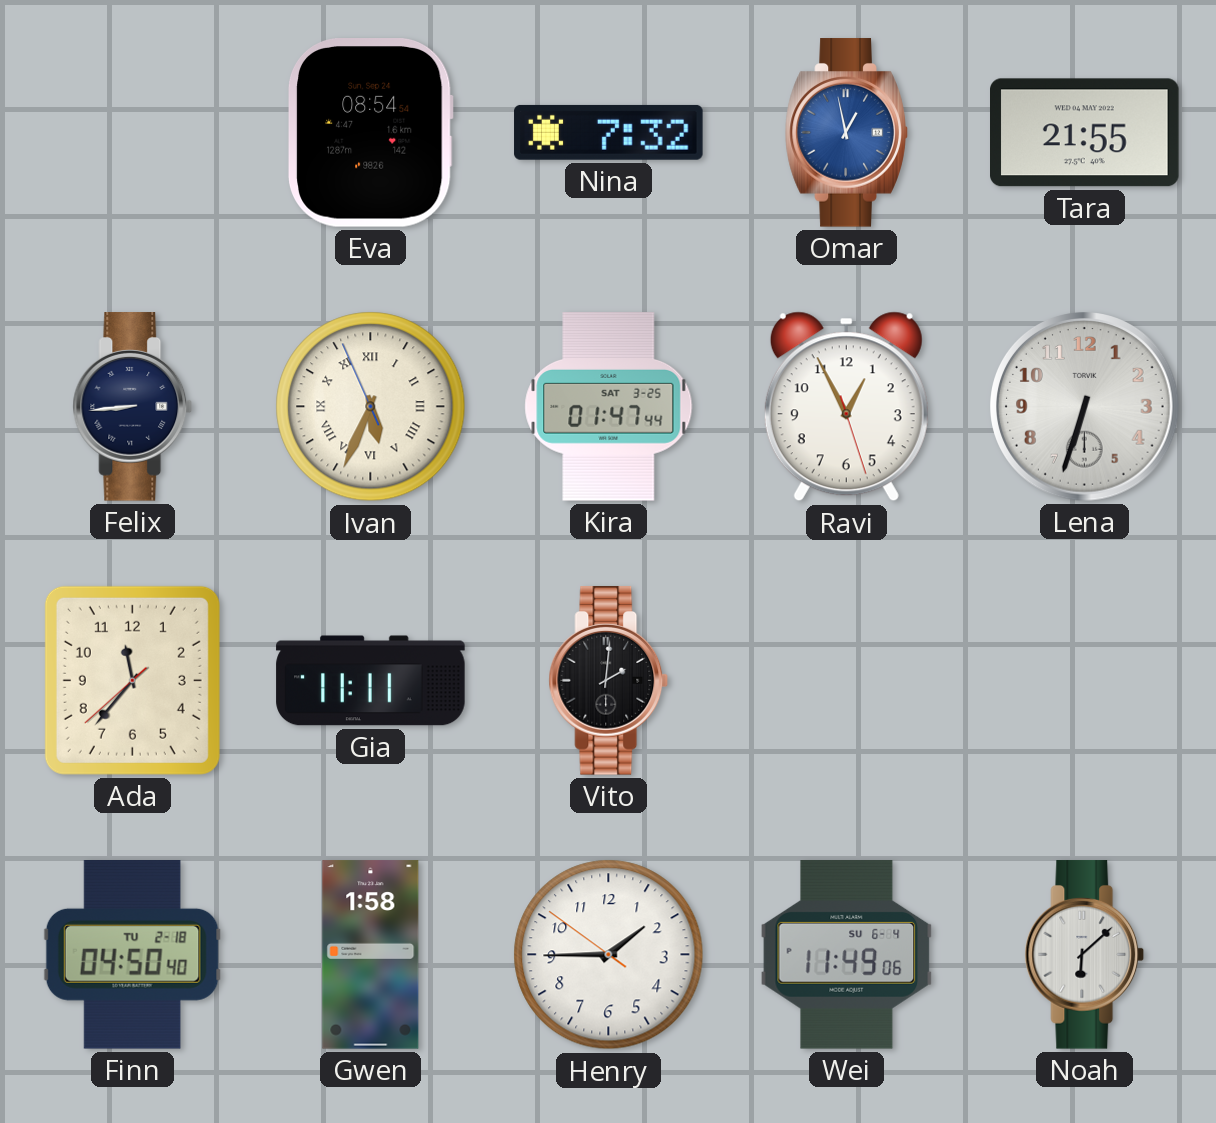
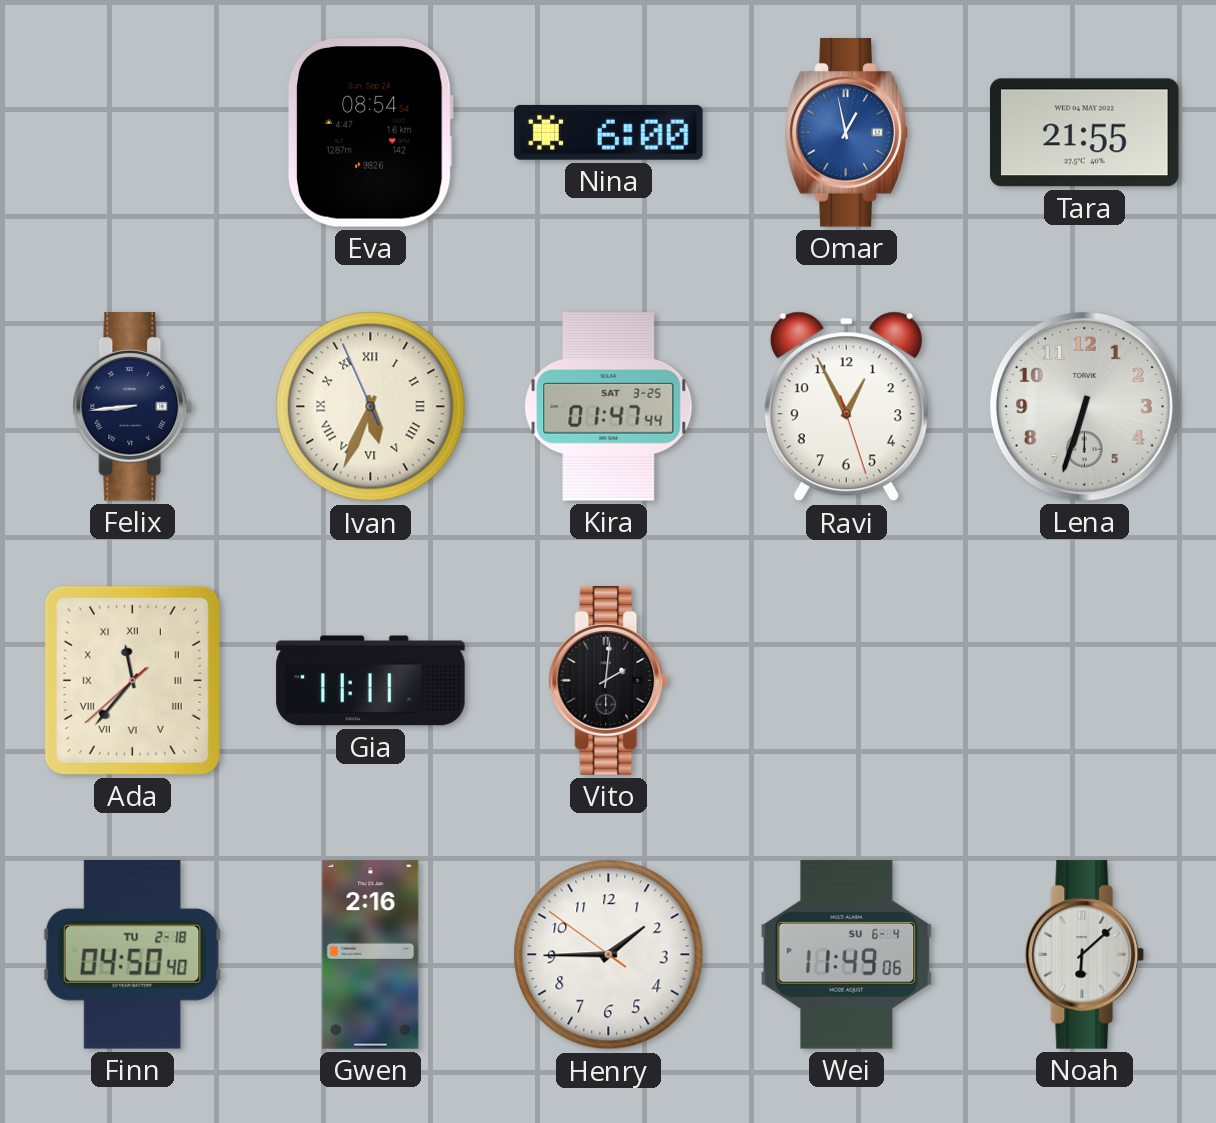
Nina: 7:32 -> 6:00 (609, 132)
Ada numerals: Arabic -> Roman (132, 680)
Gwen: 1:58 -> 2:16 (371, 955)
